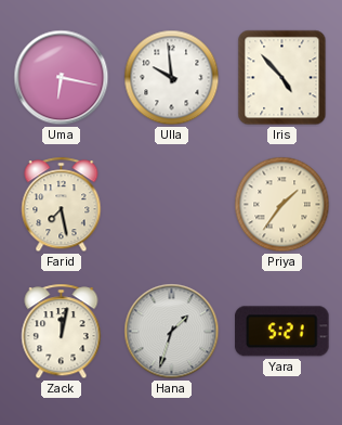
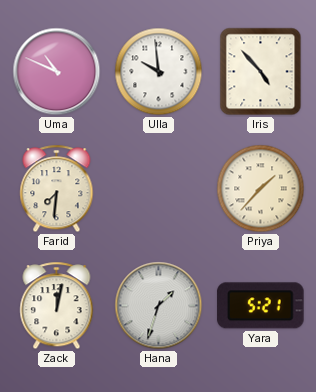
Uma: 6:17 -> 10:49 (57, 72)
Farid: 7:28 -> 7:31 (57, 189)
Priya: 1:36 -> 1:37 (261, 189)
